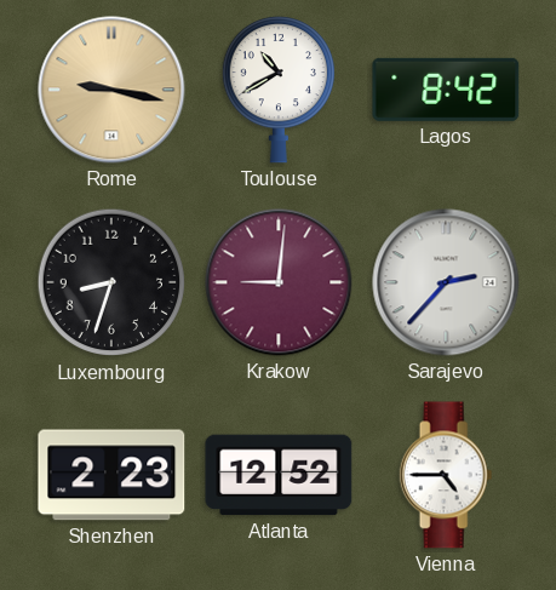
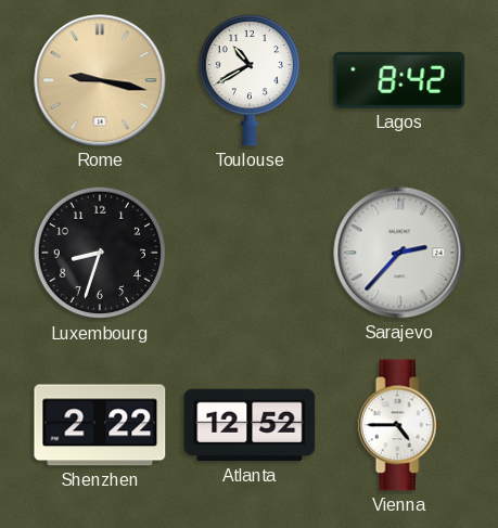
Krakow: 9:01 -> none (279, 282)
Shenzhen: 2:23 -> 2:22 (100, 425)
